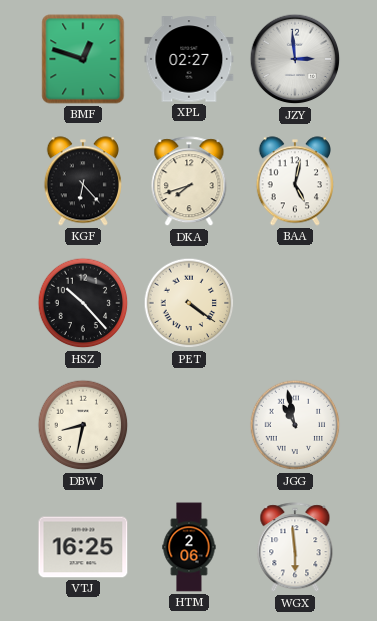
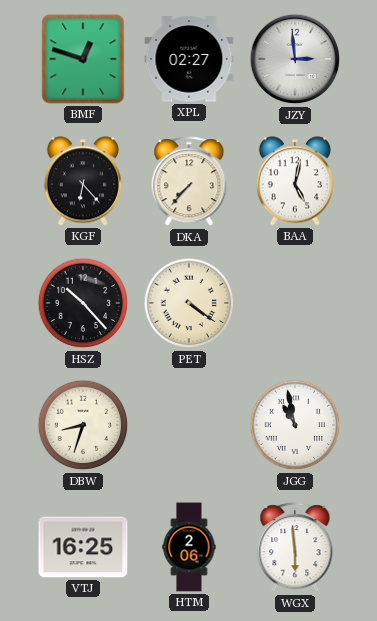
DKA: 7:42 -> 7:37 (189, 182)
DBW: 8:32 -> 8:33 (83, 425)
